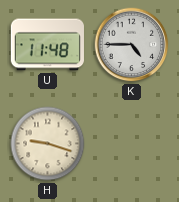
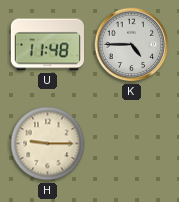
H: 9:18 -> 9:15 (48, 144)
